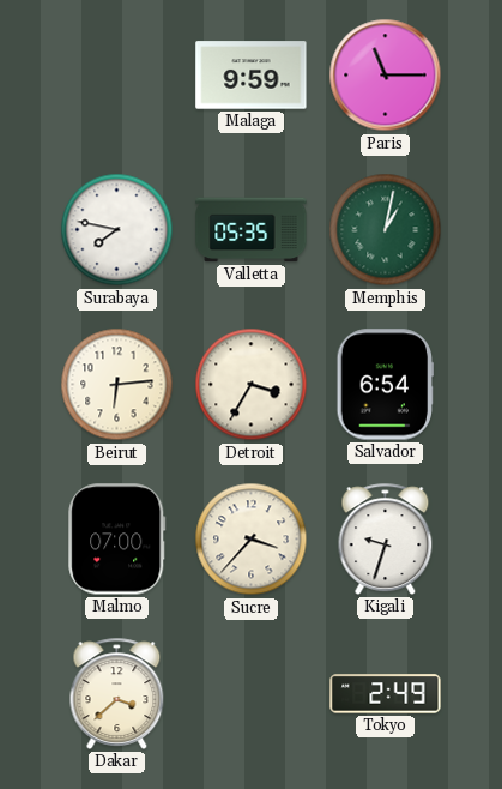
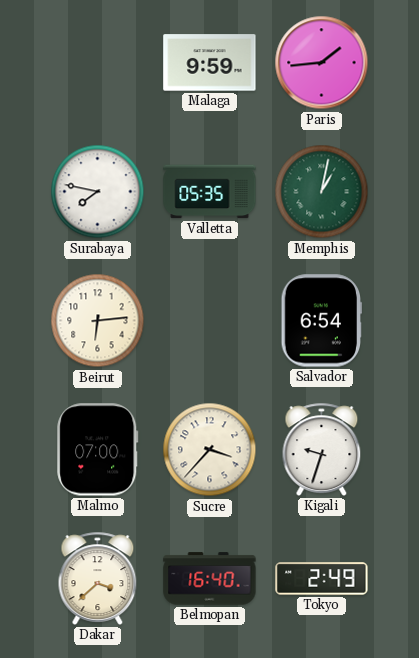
Paris: 11:15 -> 1:44 (322, 63)
Detroit: 3:35 -> none (252, 385)
Belmopan: none -> 16:40 (210, 579)
